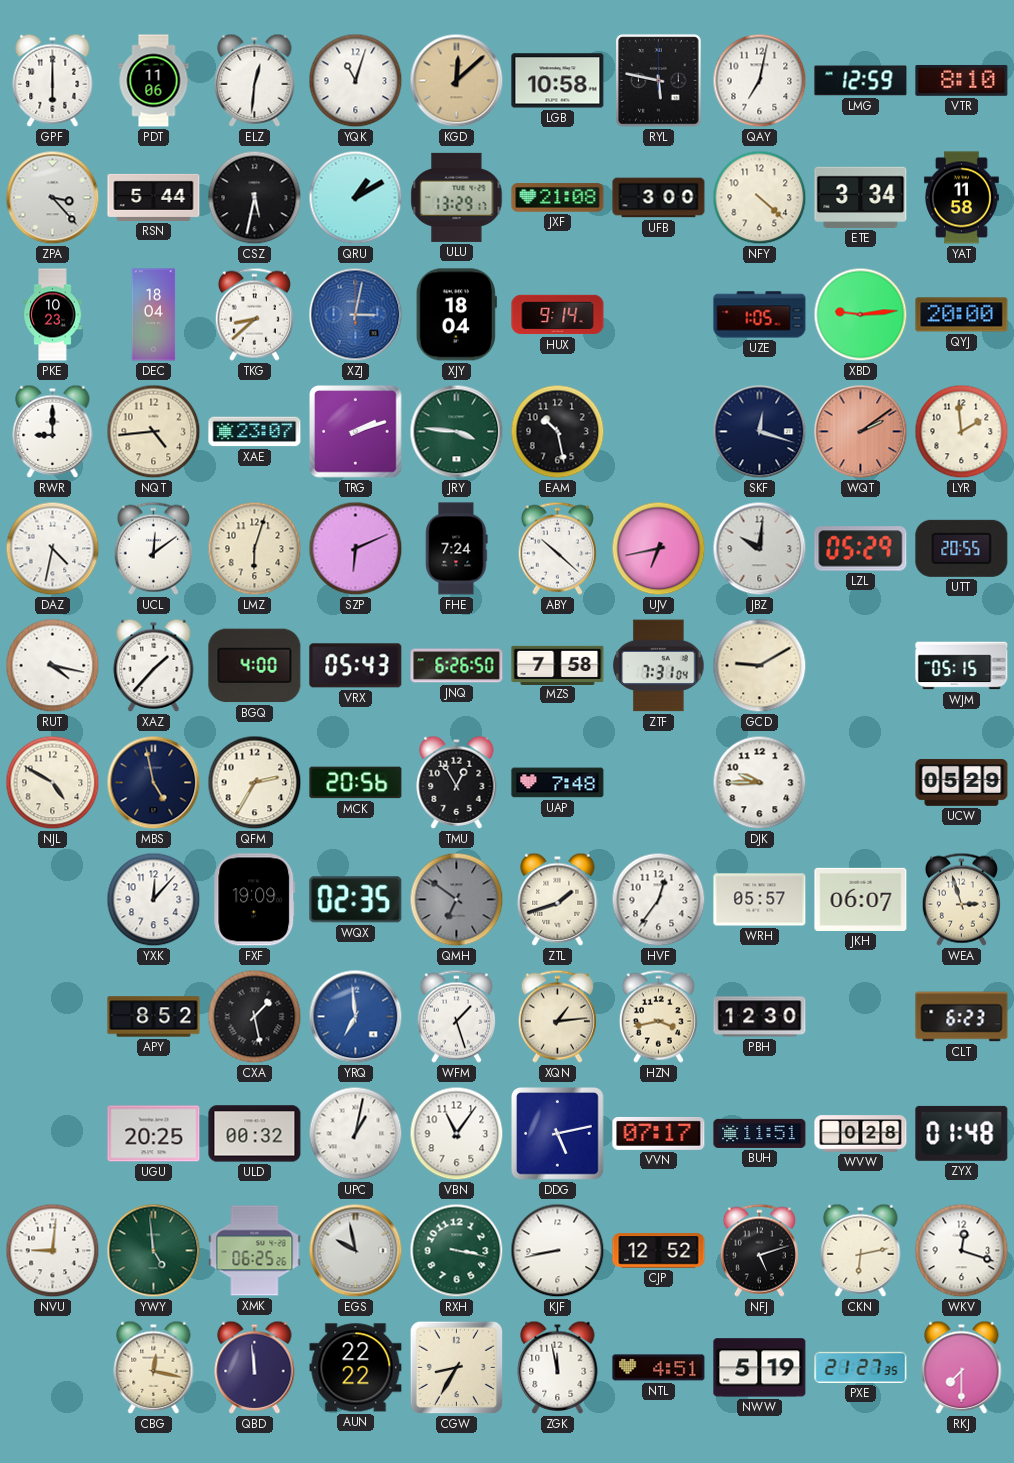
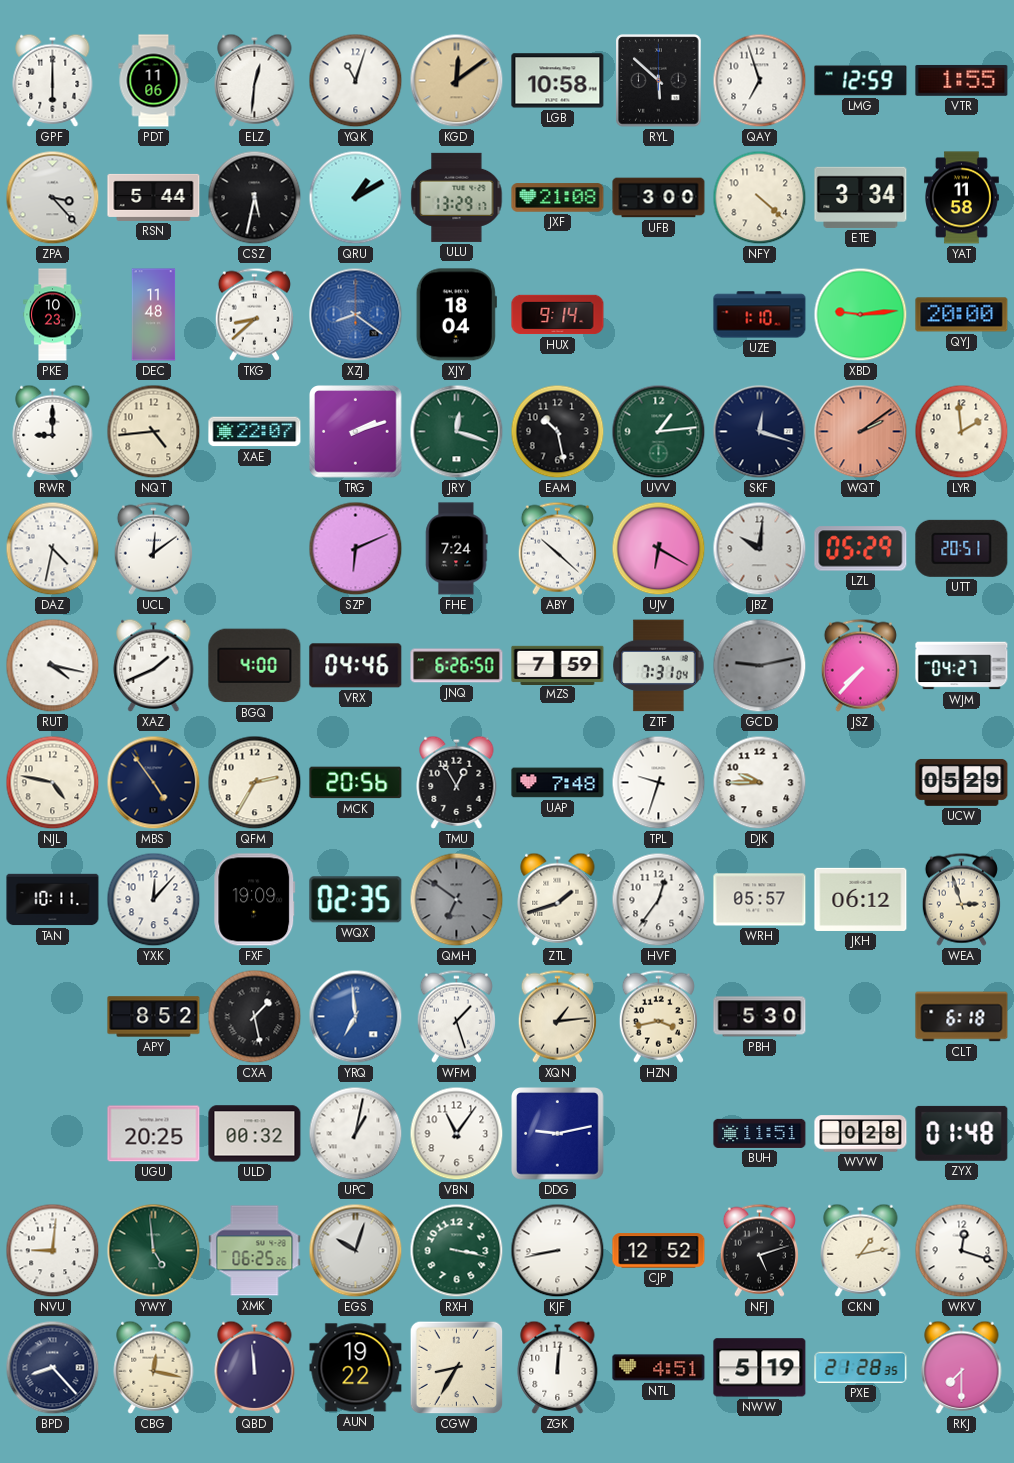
KGD: 12:08 -> 12:09 (457, 81)
RYL: 5:47 -> 5:52 (659, 81)
QAY: 7:02 -> 6:57 (760, 81)
VTR: 8:10 -> 1:55 (962, 80)
DEC: 18:04 -> 11:48 (154, 315)
XZJ: 3:02 -> 8:21 (356, 315)
UZE: 1:05 -> 1:10 (760, 315)
XAE: 23:07 -> 22:07 (255, 432)
JRY: 3:46 -> 12:18 (457, 432)
UVV: none -> 1:14 (659, 432)
LMZ: 6:03 -> none (255, 549)
UJV: 6:43 -> 6:20 (659, 549)
UTT: 20:55 -> 20:51 (962, 548)
XAZ: 1:37 -> 1:41 (154, 665)
VRX: 05:43 -> 04:46 (356, 666)
MZS: 7:58 -> 7:59 (558, 665)
GCD: 9:10 -> 9:13 (760, 666)
GCD dial: cream -> grey (760, 666)
JSZ: none -> 7:37 (860, 665)
WJM: 05:15 -> 04:27 (962, 666)
NJL: 4:50 -> 4:47 (53, 783)
MBS: 4:58 -> 4:54 (154, 783)
TPL: none -> 9:33 (659, 783)
TAN: none -> 10:11 (53, 900)
JKH: 06:07 -> 06:12 (861, 899)
PBH: 12:30 -> 5:30 (760, 1017)
CLT: 6:23 -> 6:18 (962, 1017)
DDG: 5:13 -> 9:13 (558, 1134)
VVN: 07:17 -> none (659, 1133)
EGS: 9:58 -> 10:03 (356, 1251)
CKN: 6:13 -> 1:13 (861, 1250)
BPD: none -> 8:23 (53, 1368)
AUN: 22:22 -> 19:22 (356, 1368)
ZGK: 11:58 -> 12:01 (558, 1367)
PXE: 21:27 -> 21:28 (861, 1367)
